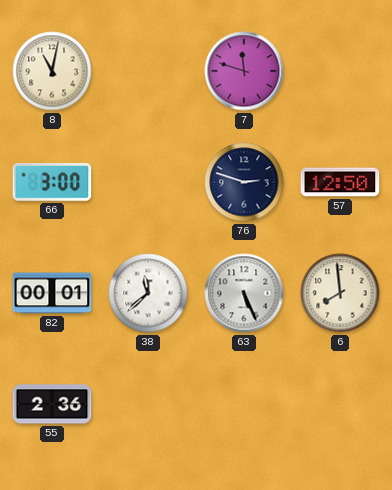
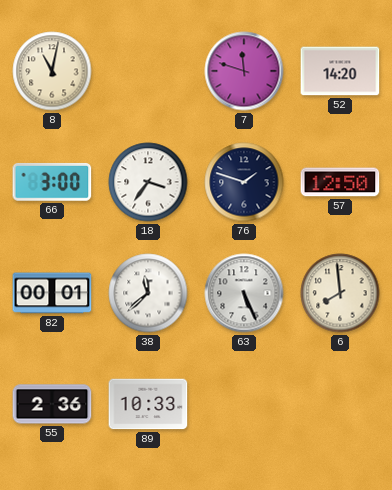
52: none -> 14:20 (340, 71)
18: none -> 3:36 (148, 182)
76: 2:48 -> 1:48 (244, 182)
89: none -> 10:33 (148, 404)
